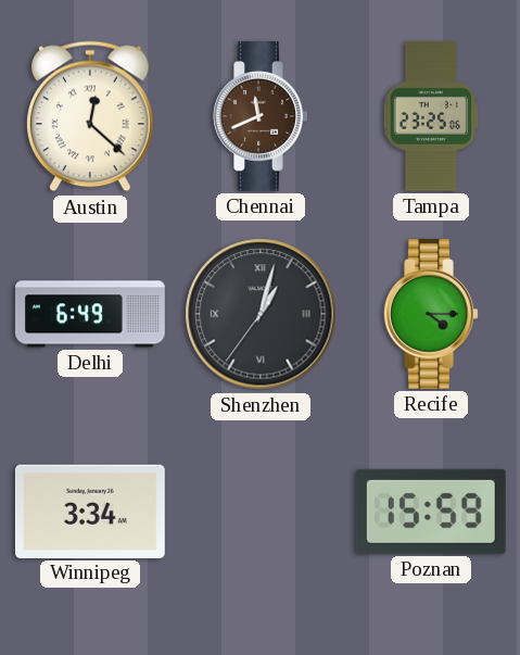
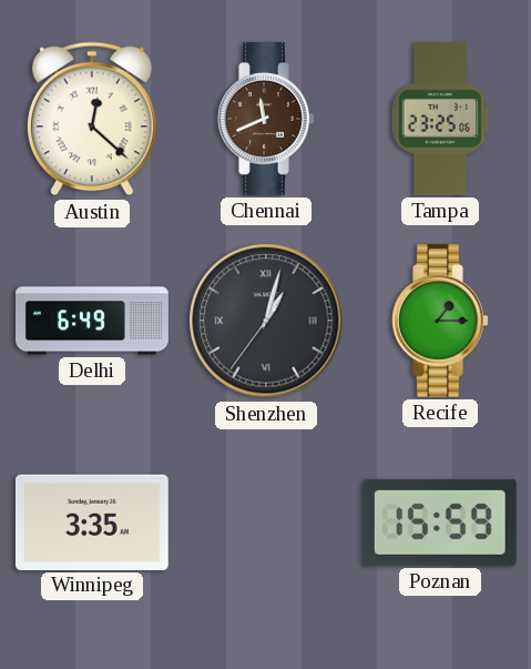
Recife: 4:15 -> 1:15 (440, 321)
Winnipeg: 3:34 -> 3:35 (92, 521)
